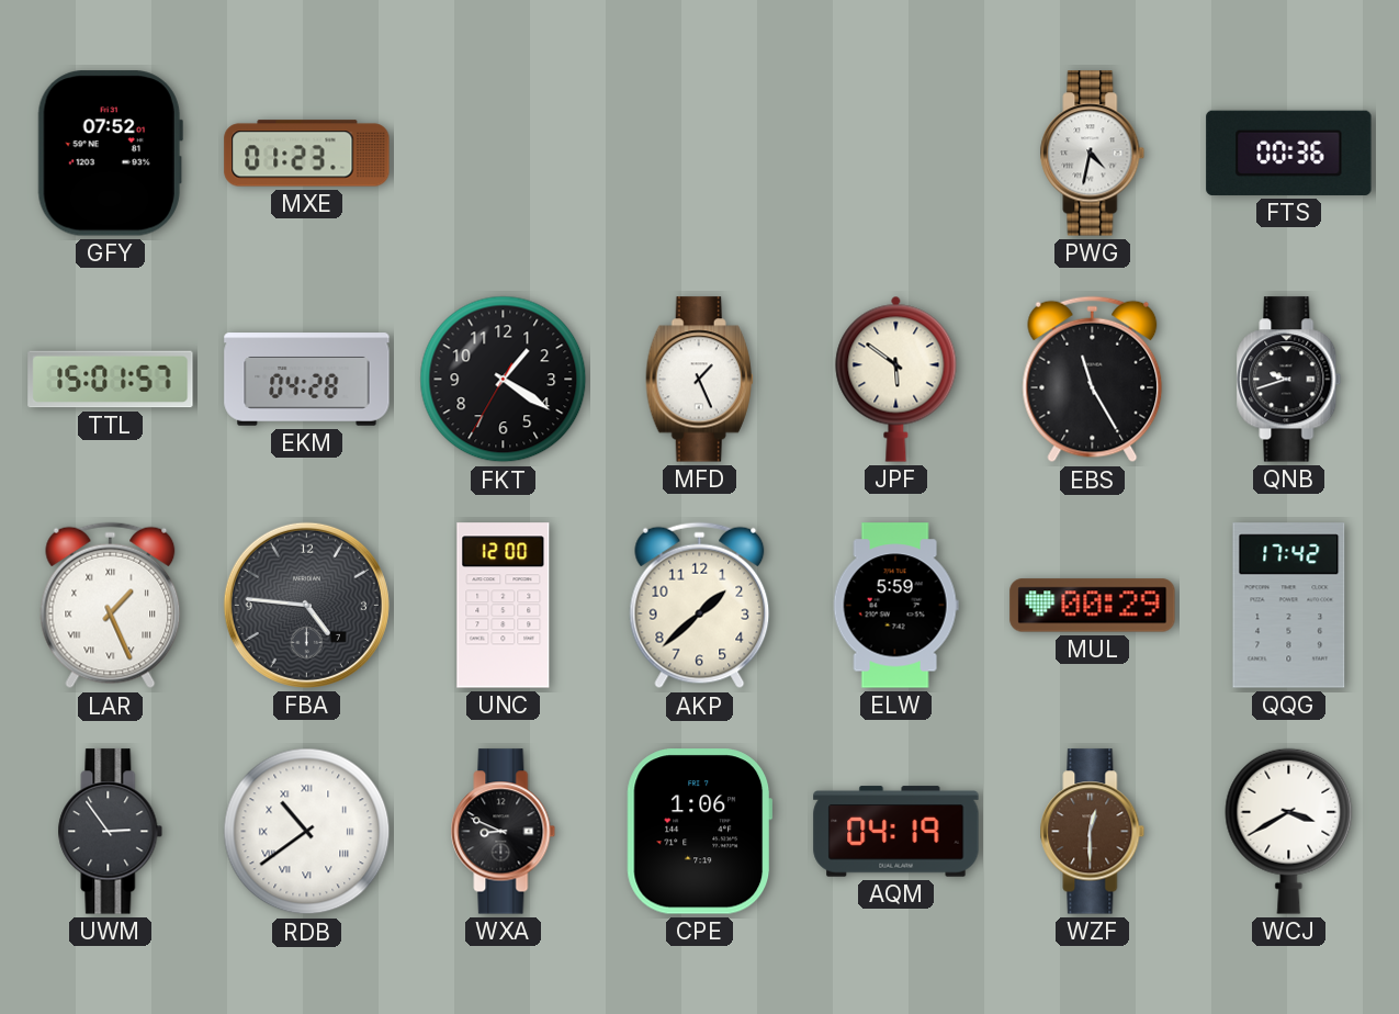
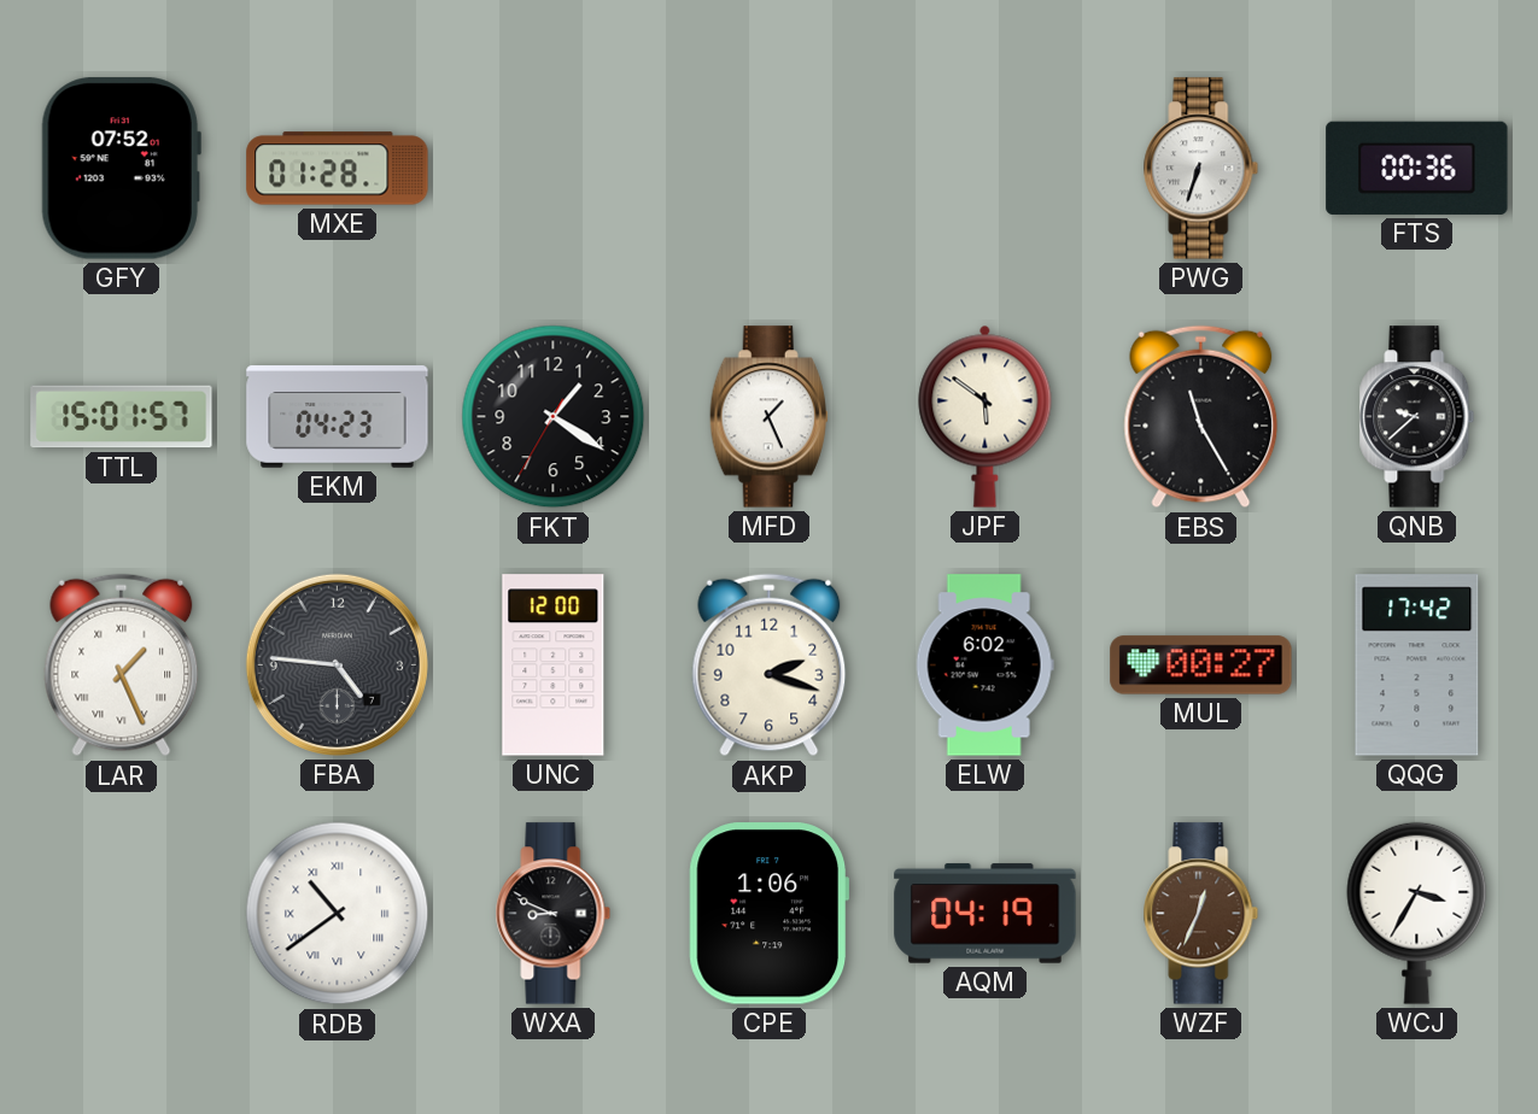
MXE: 01:23 -> 01:28 (338, 169)
PWG: 4:32 -> 6:33 (1201, 169)
EKM: 04:28 -> 04:23 (338, 417)
QNB: 9:42 -> 9:38 (1417, 417)
AKP: 1:38 -> 2:18 (770, 666)
ELW: 5:59 -> 6:02 (984, 666)
MUL: 00:29 -> 00:27 (1201, 666)
UWM: 2:54 -> none (111, 832)
WZF: 12:30 -> 12:34 (1201, 914)
WCJ: 3:40 -> 3:35 (1417, 913)
